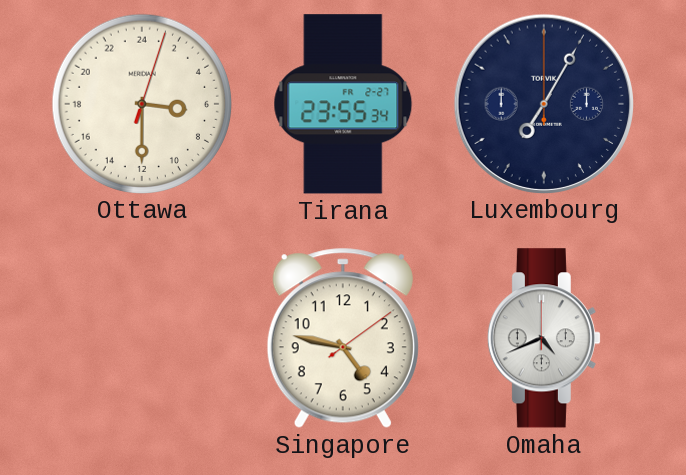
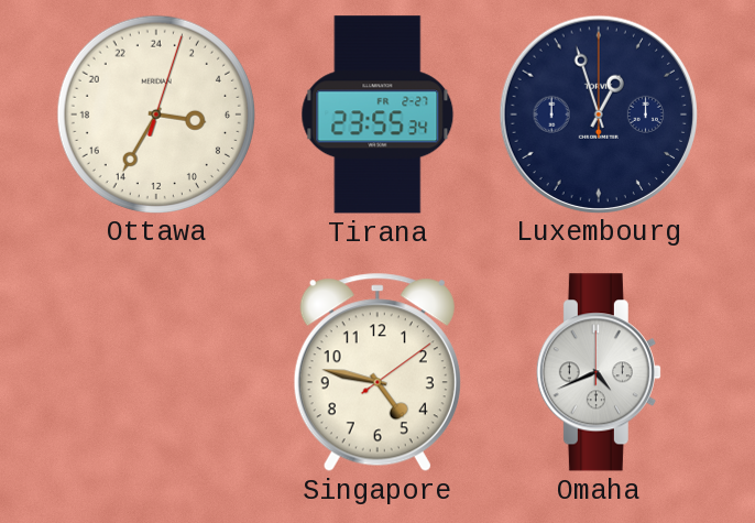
Ottawa: 6:30 -> 6:35 (155, 113)
Luxembourg: 7:05 -> 12:57 (598, 113)
